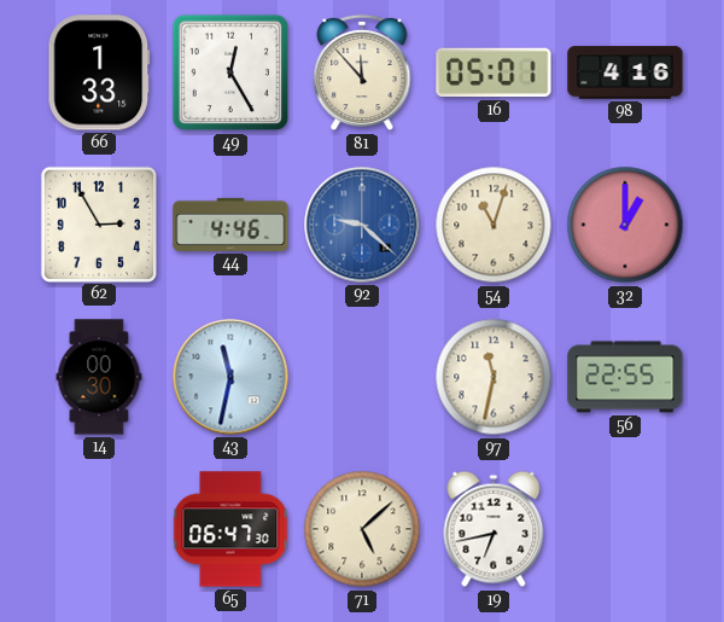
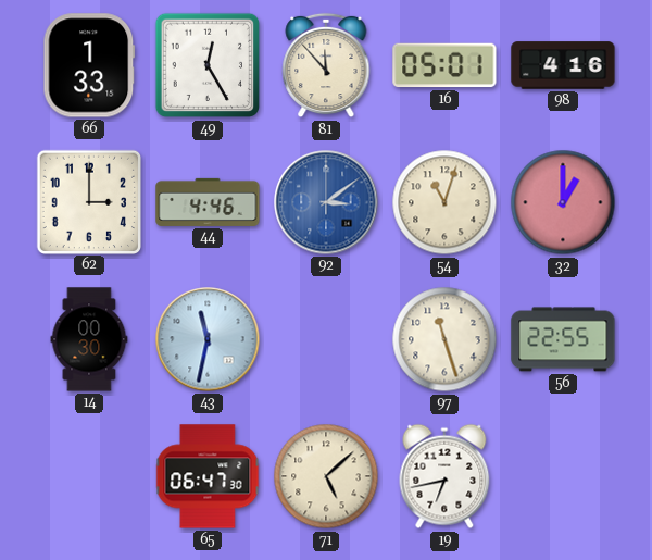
62: 2:55 -> 3:00 (88, 201)
92: 9:22 -> 3:09 (326, 202)
97: 11:32 -> 11:27 (444, 339)
